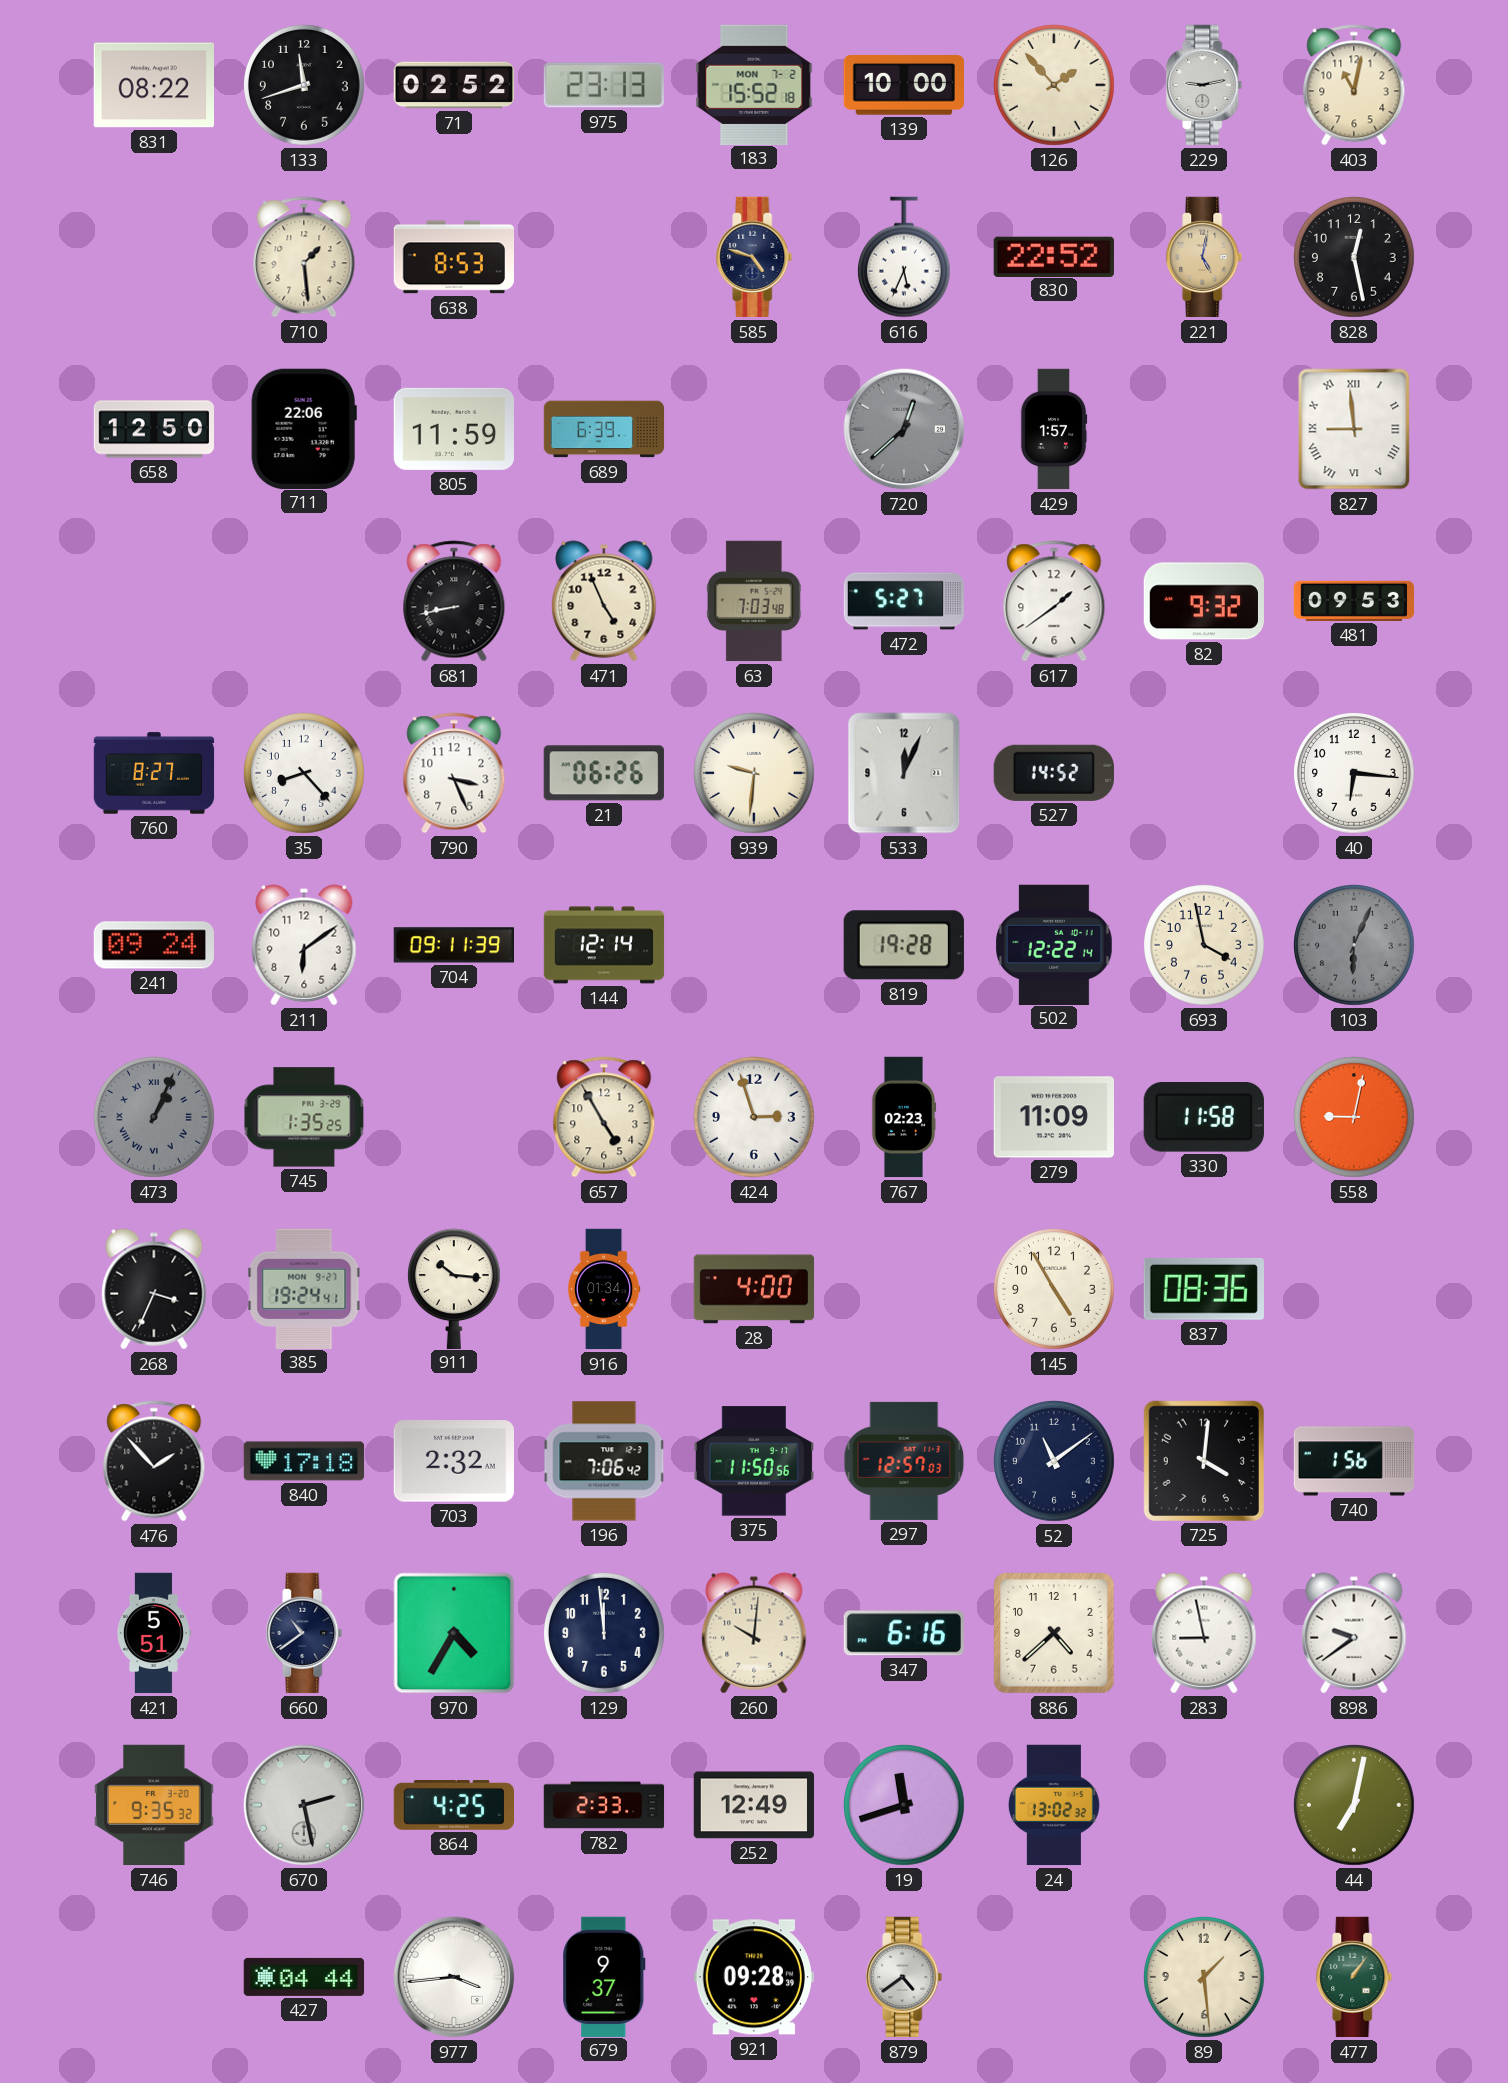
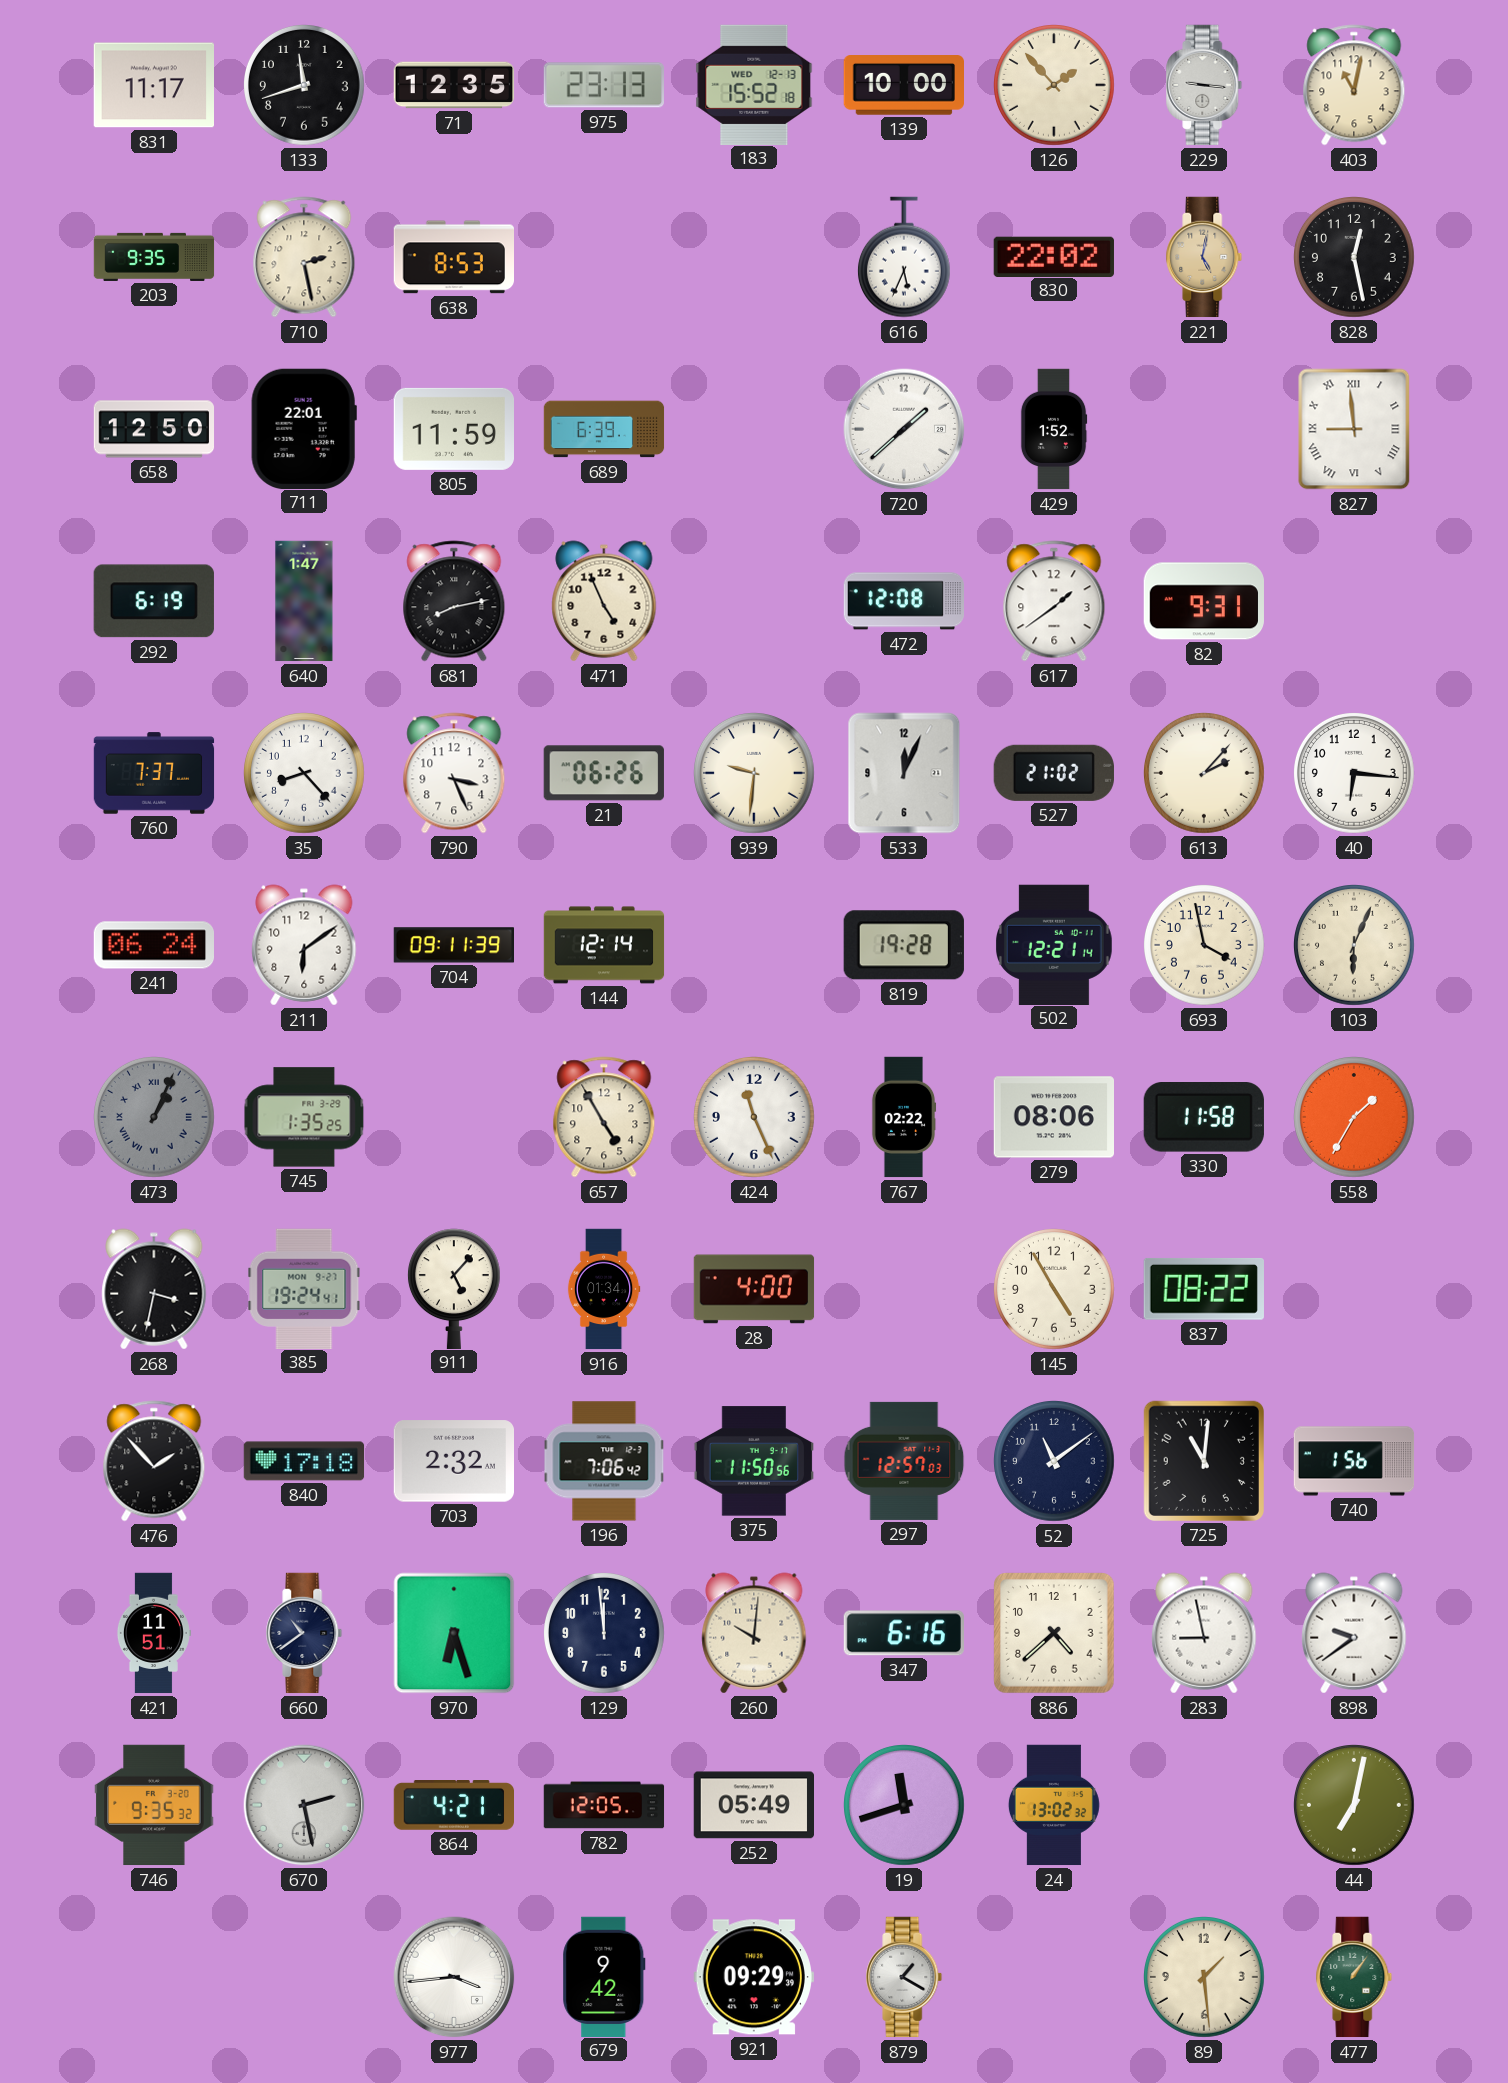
831: 08:22 -> 11:17 (153, 85)
71: 02:52 -> 12:35 (454, 85)
183 date: MON 7-2 -> WED 12-13 (754, 84)
229: 9:13 -> 9:16 (1204, 85)
203: none -> 9:35 (154, 257)
710: 1:29 -> 2:28 (304, 257)
585: 4:48 -> none (754, 257)
830: 22:52 -> 22:02 (1054, 256)
711: 22:06 -> 22:01 (304, 428)
720: 12:38 -> 1:38 (904, 429)
720 dial: grey -> white (904, 429)
429: 1:57 -> 1:52 (1054, 429)
292: none -> 6:19 (154, 601)
640: none -> 1:47 (304, 601)
681: 8:43 -> 8:13 (454, 601)
63: 7:03 -> none (754, 601)
472: 5:27 -> 12:08 (903, 601)
82: 9:32 -> 9:31 (1203, 601)
481: 09:53 -> none (1354, 601)
760: 8:27 -> 7:37 (154, 773)
527: 14:52 -> 21:02 (1054, 773)
613: none -> 2:07 (1205, 774)
241: 09:24 -> 06:24 (153, 945)
502: 12:22 -> 12:21 (1055, 944)
103 dial: grey -> cream (1355, 946)
424: 2:57 -> 11:26 (755, 1118)
767: 02:23 -> 02:22 (904, 1117)
279: 11:09 -> 08:06 (1053, 1117)
558: 9:02 -> 1:35 (1355, 1118)
268: 3:34 -> 3:32 (154, 1289)
911: 10:16 -> 5:07 (454, 1288)
837: 08:36 -> 08:22 (1204, 1289)
725: 4:01 -> 11:01 (1204, 1461)
421: 5:51 -> 11:51 (153, 1633)
970: 4:35 -> 6:27 (454, 1633)
864: 4:25 -> 4:21 (453, 1806)
782: 2:33 -> 12:05 (604, 1805)
252: 12:49 -> 05:49 (753, 1805)
427: 04:44 -> none (304, 1977)
679: 9:37 -> 9:42 (604, 1976)
921: 09:28 -> 09:29 (754, 1977)
879: 4:39 -> 1:20 (904, 1977)
